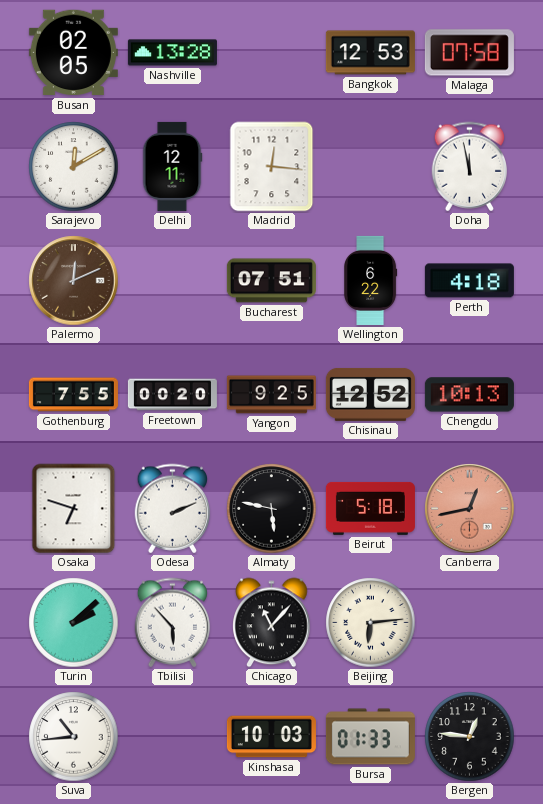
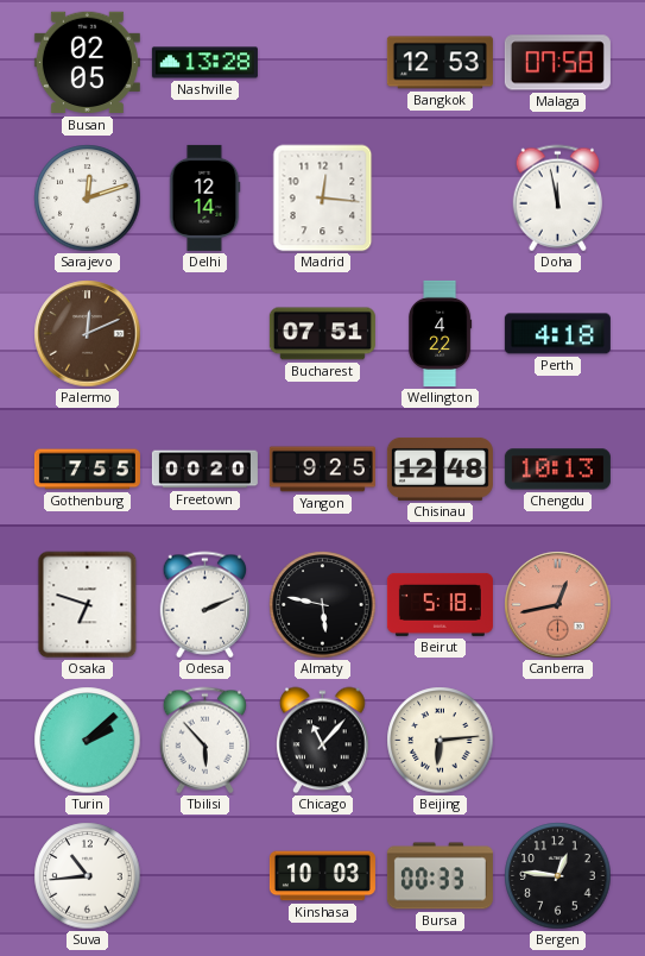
Sarajevo: 12:10 -> 12:12 (88, 199)
Delhi: 12:11 -> 12:14 (204, 197)
Wellington: 6:22 -> 4:22 (441, 333)
Chisinau: 12:52 -> 12:48 (440, 468)
Bursa: 01:33 -> 00:33 (440, 876)
